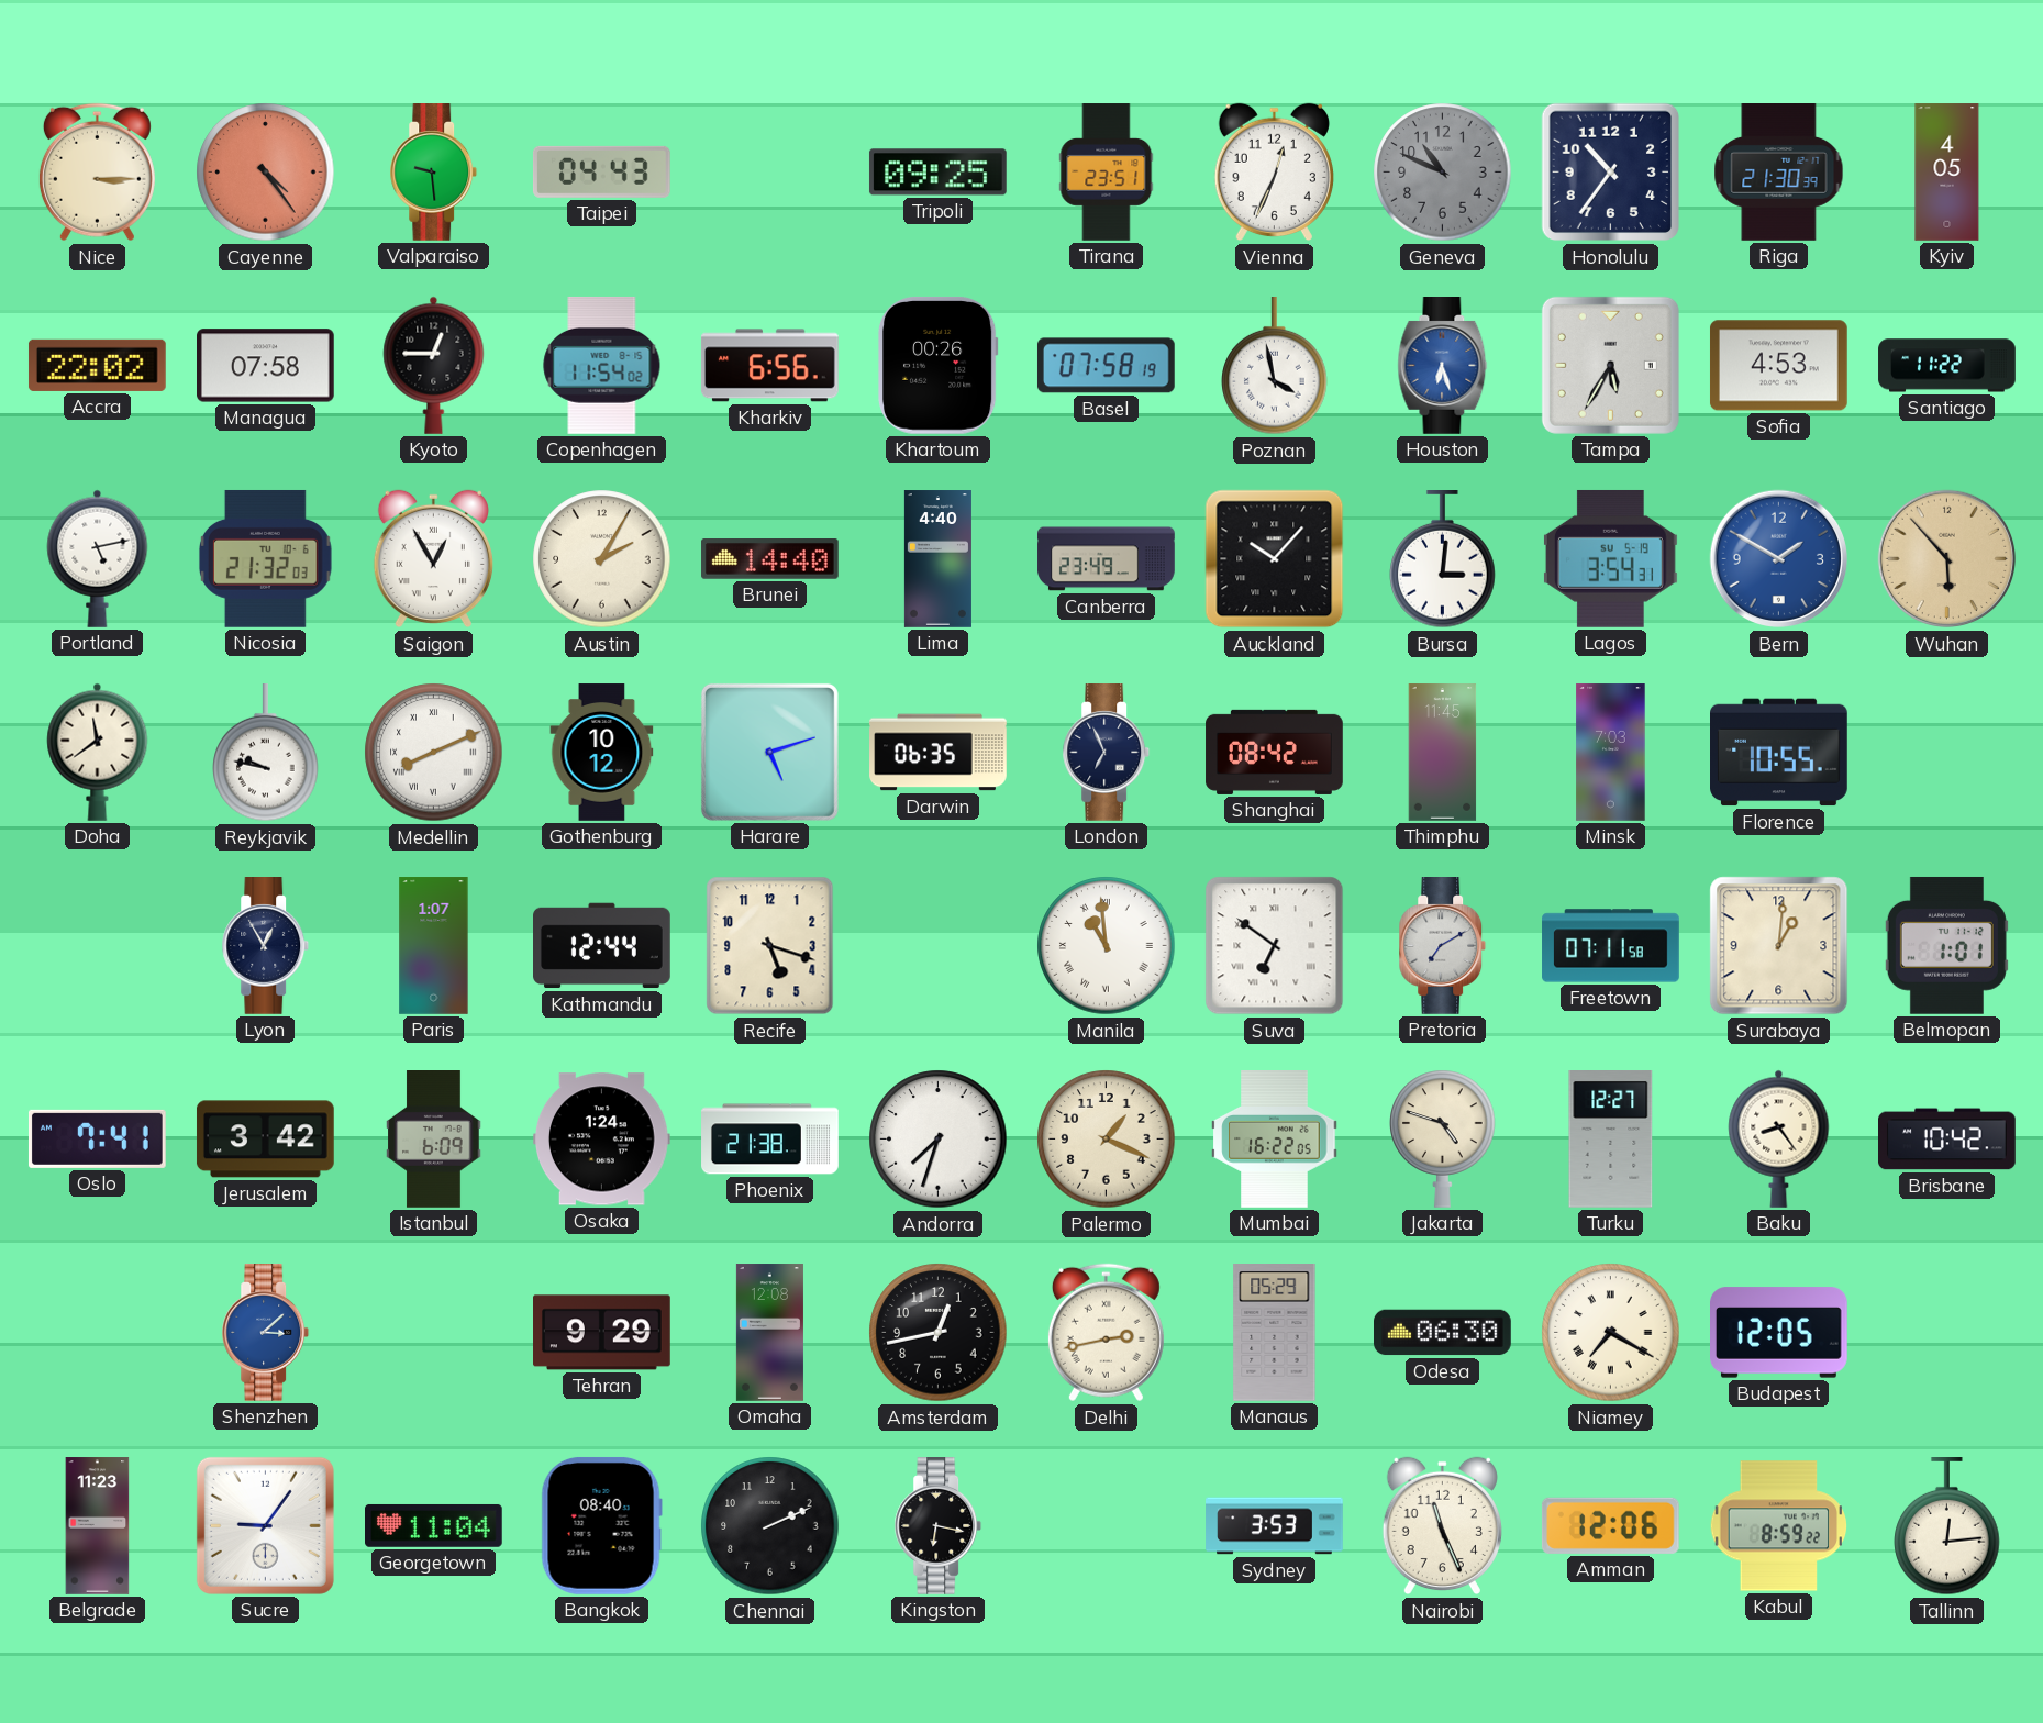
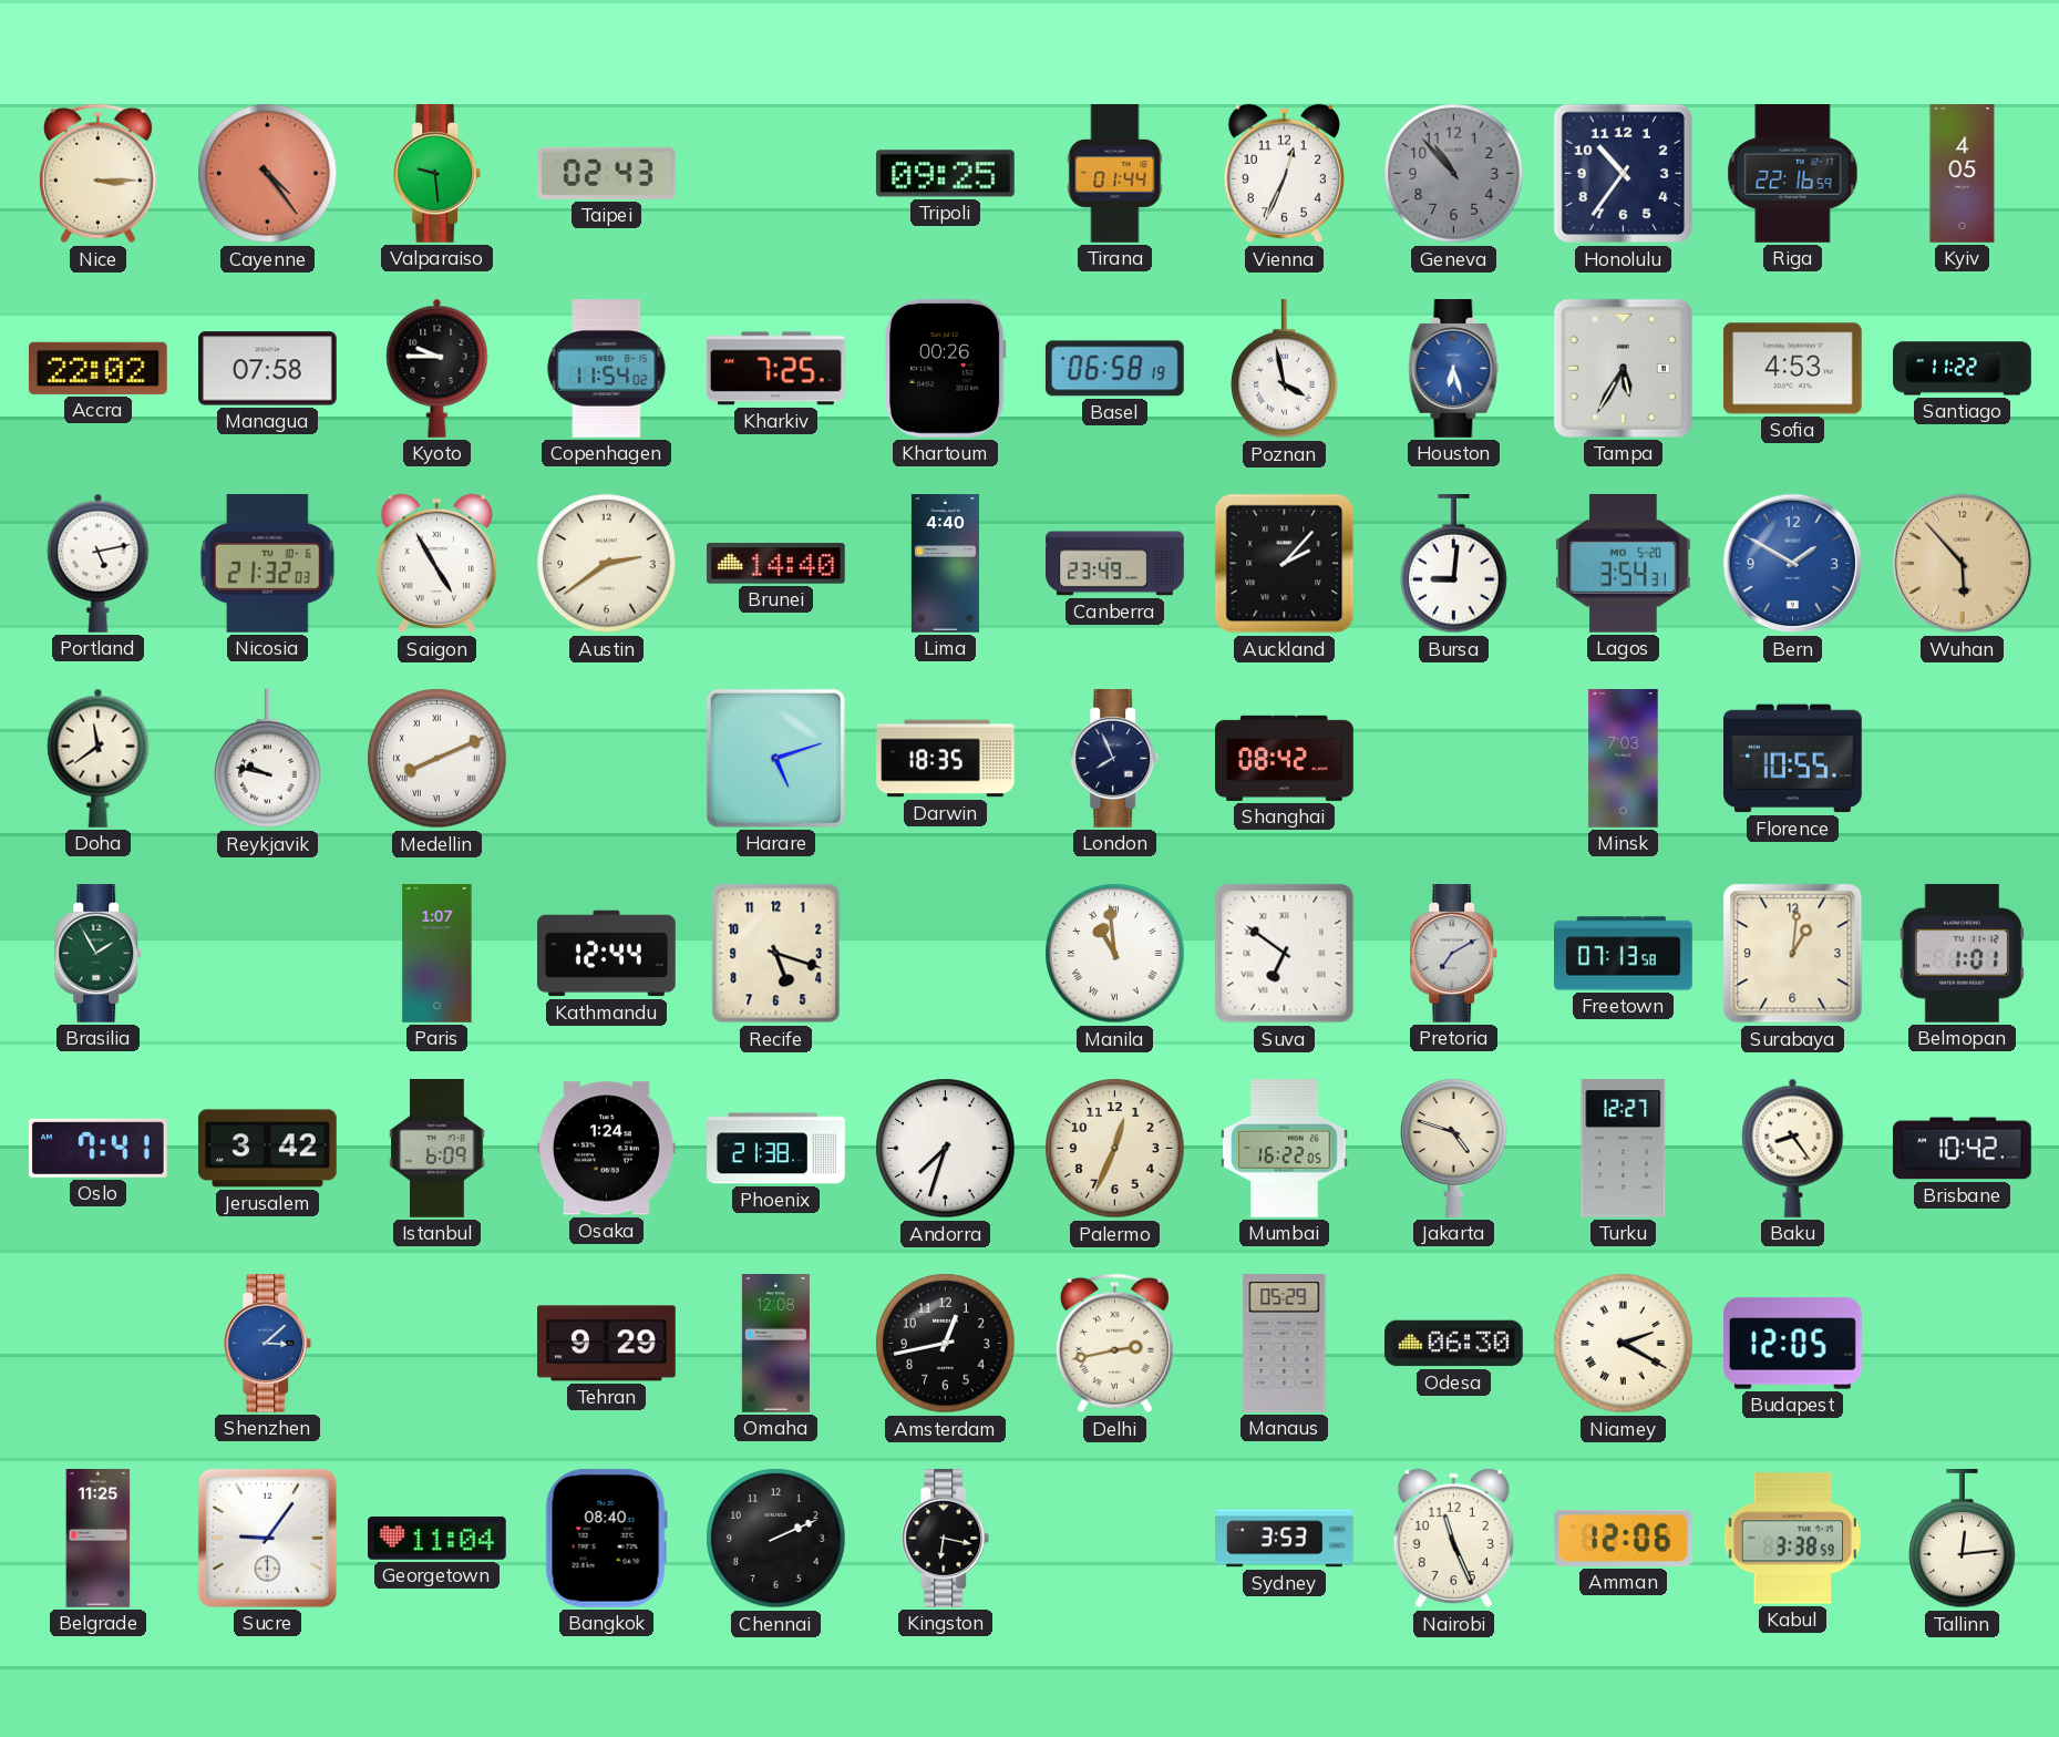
Taipei: 04:43 -> 02:43 (606, 173)
Tirana: 23:51 -> 01:44 (1115, 174)
Geneva: 10:49 -> 10:53 (1454, 174)
Riga: 21:30 -> 22:16 (1793, 174)
Kyoto: 12:45 -> 9:45 (437, 368)
Kharkiv: 6:56 -> 7:25 (775, 369)
Basel: 07:58 -> 06:58 (1114, 369)
Saigon: 12:55 -> 4:55 (436, 564)
Austin: 2:05 -> 2:39 (607, 564)
Auckland: 10:07 -> 2:07 (1285, 564)
Bursa: 3:01 -> 9:01 (1454, 565)
Lagos date: SU 5-19 -> MO 5-20 (1623, 563)
Gothenburg: 10:12 -> none (602, 753)
Darwin: 06:35 -> 18:35 (946, 759)
London: 6:56 -> 7:56 (1115, 759)
Thimphu: 11:45 -> none (1443, 753)
Brasilia: none -> 1:55 (99, 954)
Lyon: 12:55 -> none (266, 946)
Freetown: 07:11 -> 07:13 (1624, 954)
Palermo: 1:19 -> 12:34 (1115, 1149)
Niamey: 7:20 -> 2:20 (1624, 1344)
Belgrade: 11:23 -> 11:25 (99, 1539)
Kabul: 8:59 -> 3:38 (1793, 1539)
